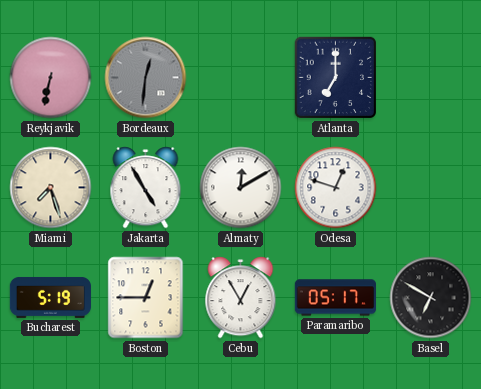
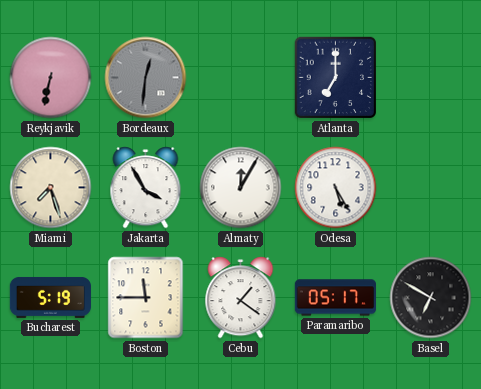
Jakarta: 4:55 -> 3:55 (146, 188)
Almaty: 12:10 -> 12:05 (241, 188)
Odesa: 12:48 -> 5:25 (336, 188)
Boston: 12:45 -> 11:45 (146, 298)
Cebu: 12:55 -> 1:21 (241, 298)
